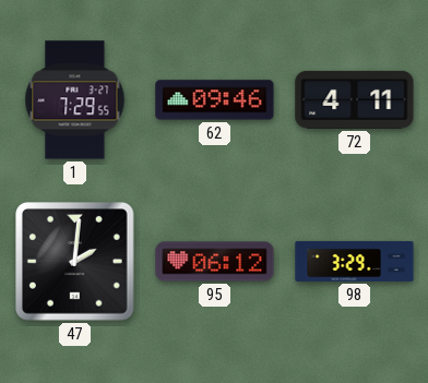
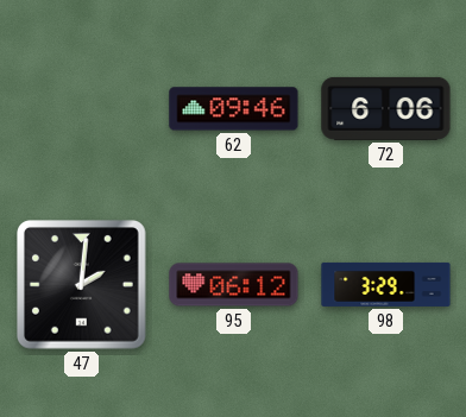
1: 7:29 -> none (75, 100)
72: 4:11 -> 6:06 (386, 108)
